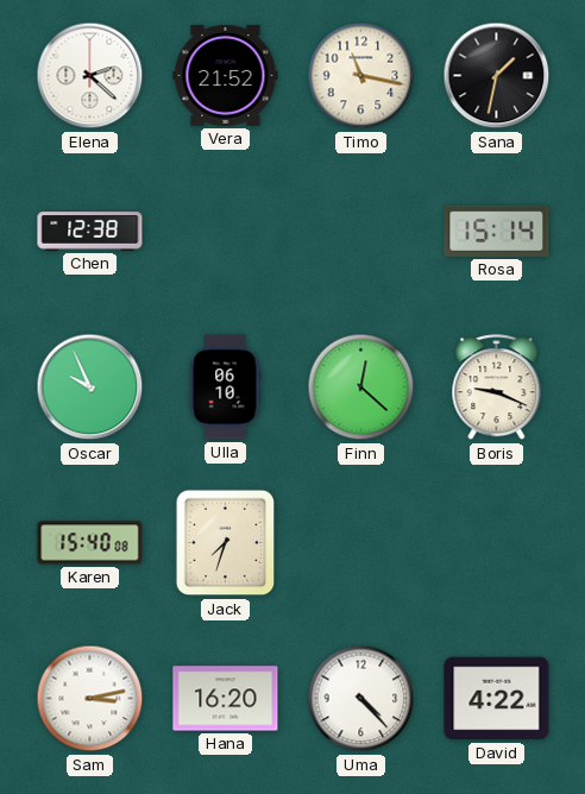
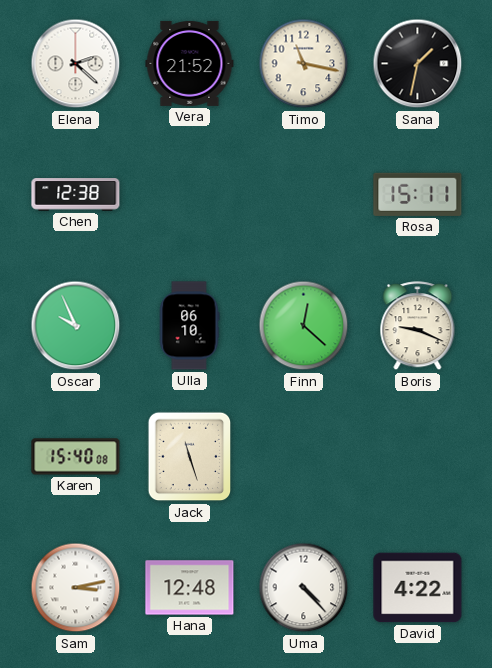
Rosa: 15:14 -> 15:11 (418, 194)
Jack: 7:33 -> 11:27 (190, 457)
Hana: 16:20 -> 12:48 (190, 588)
